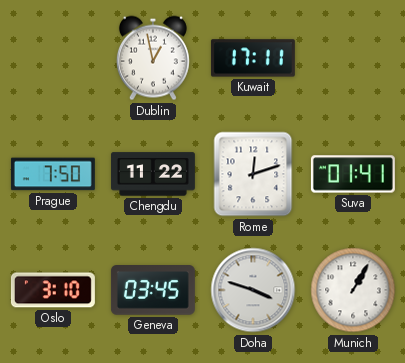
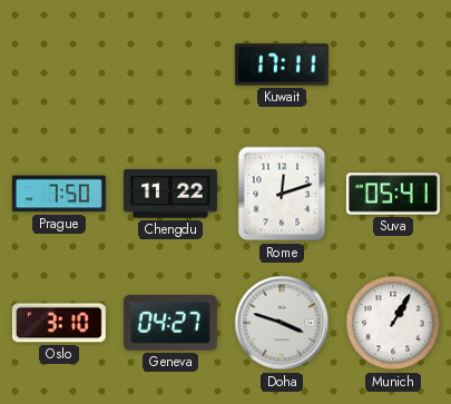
Dublin: 12:58 -> none (153, 58)
Suva: 01:41 -> 05:41 (393, 194)
Geneva: 03:45 -> 04:27 (170, 324)
